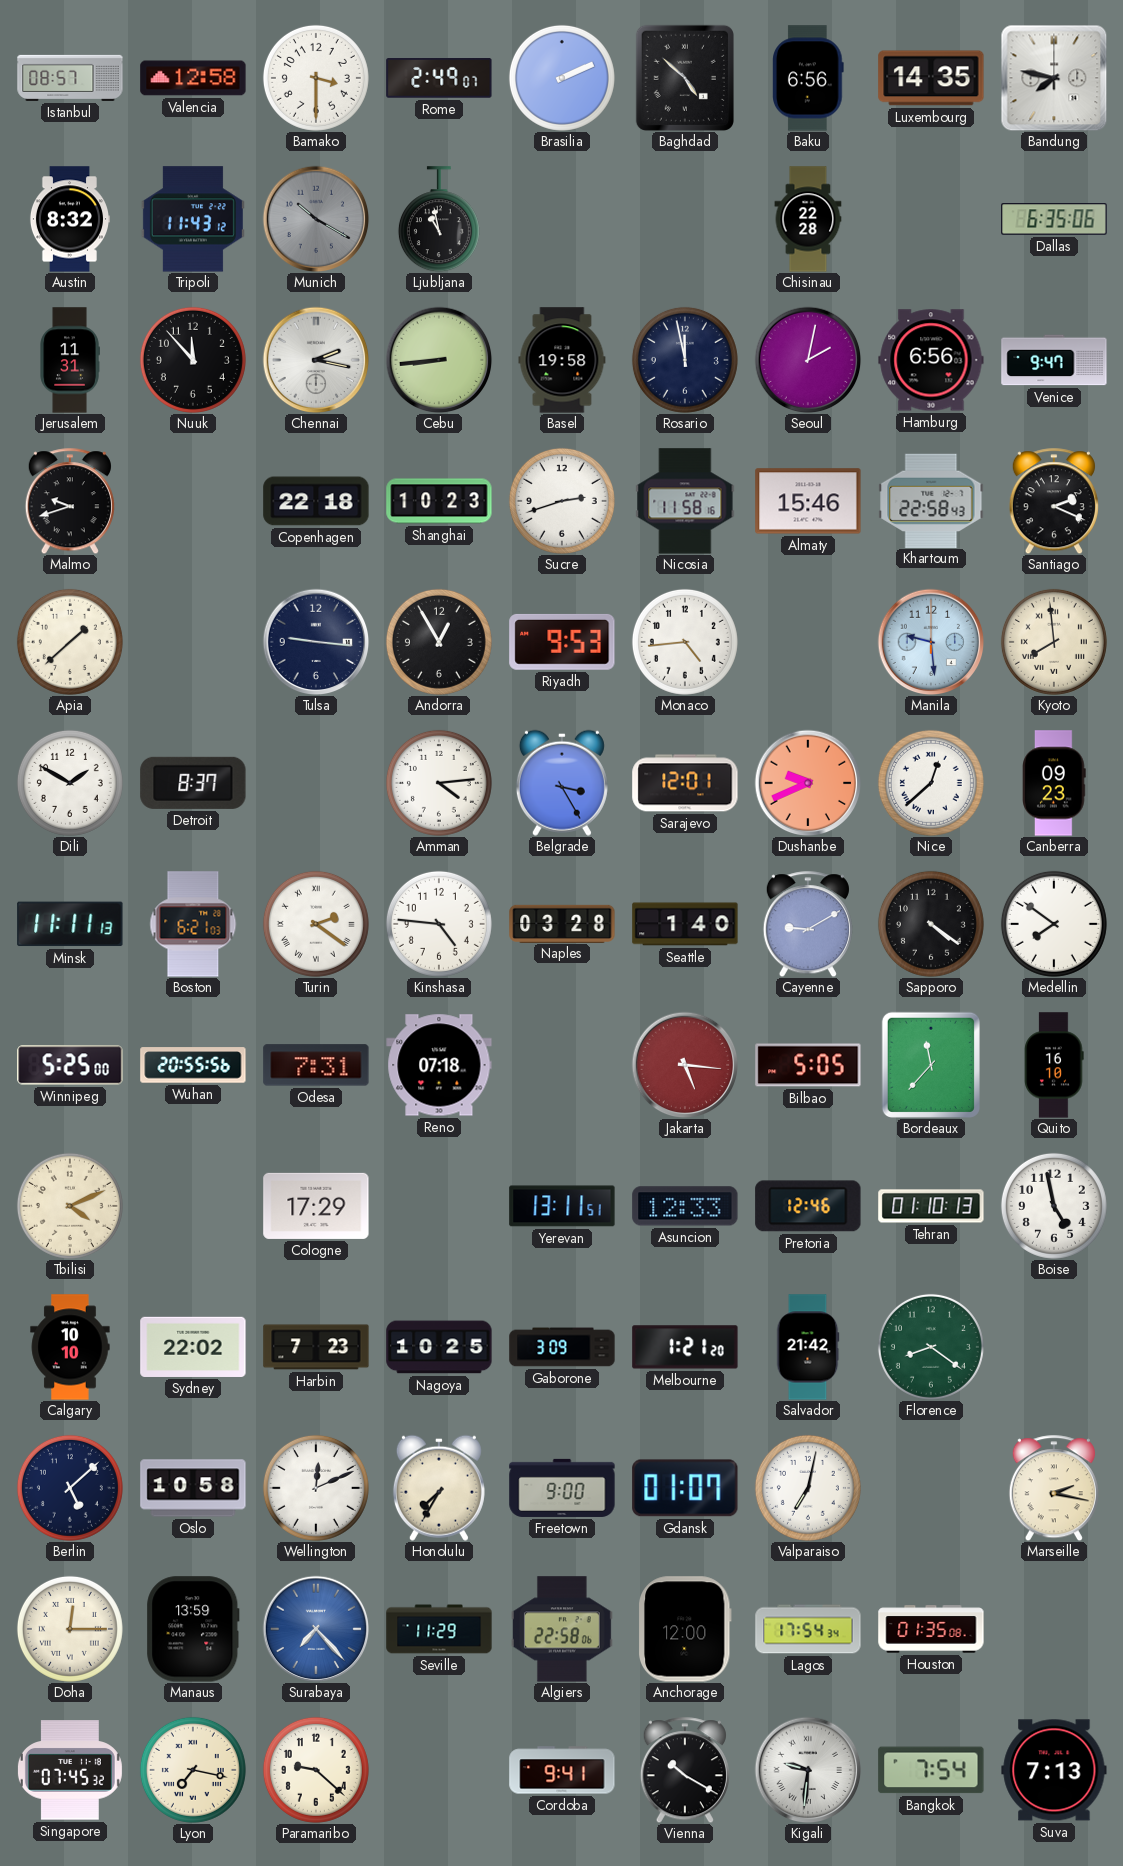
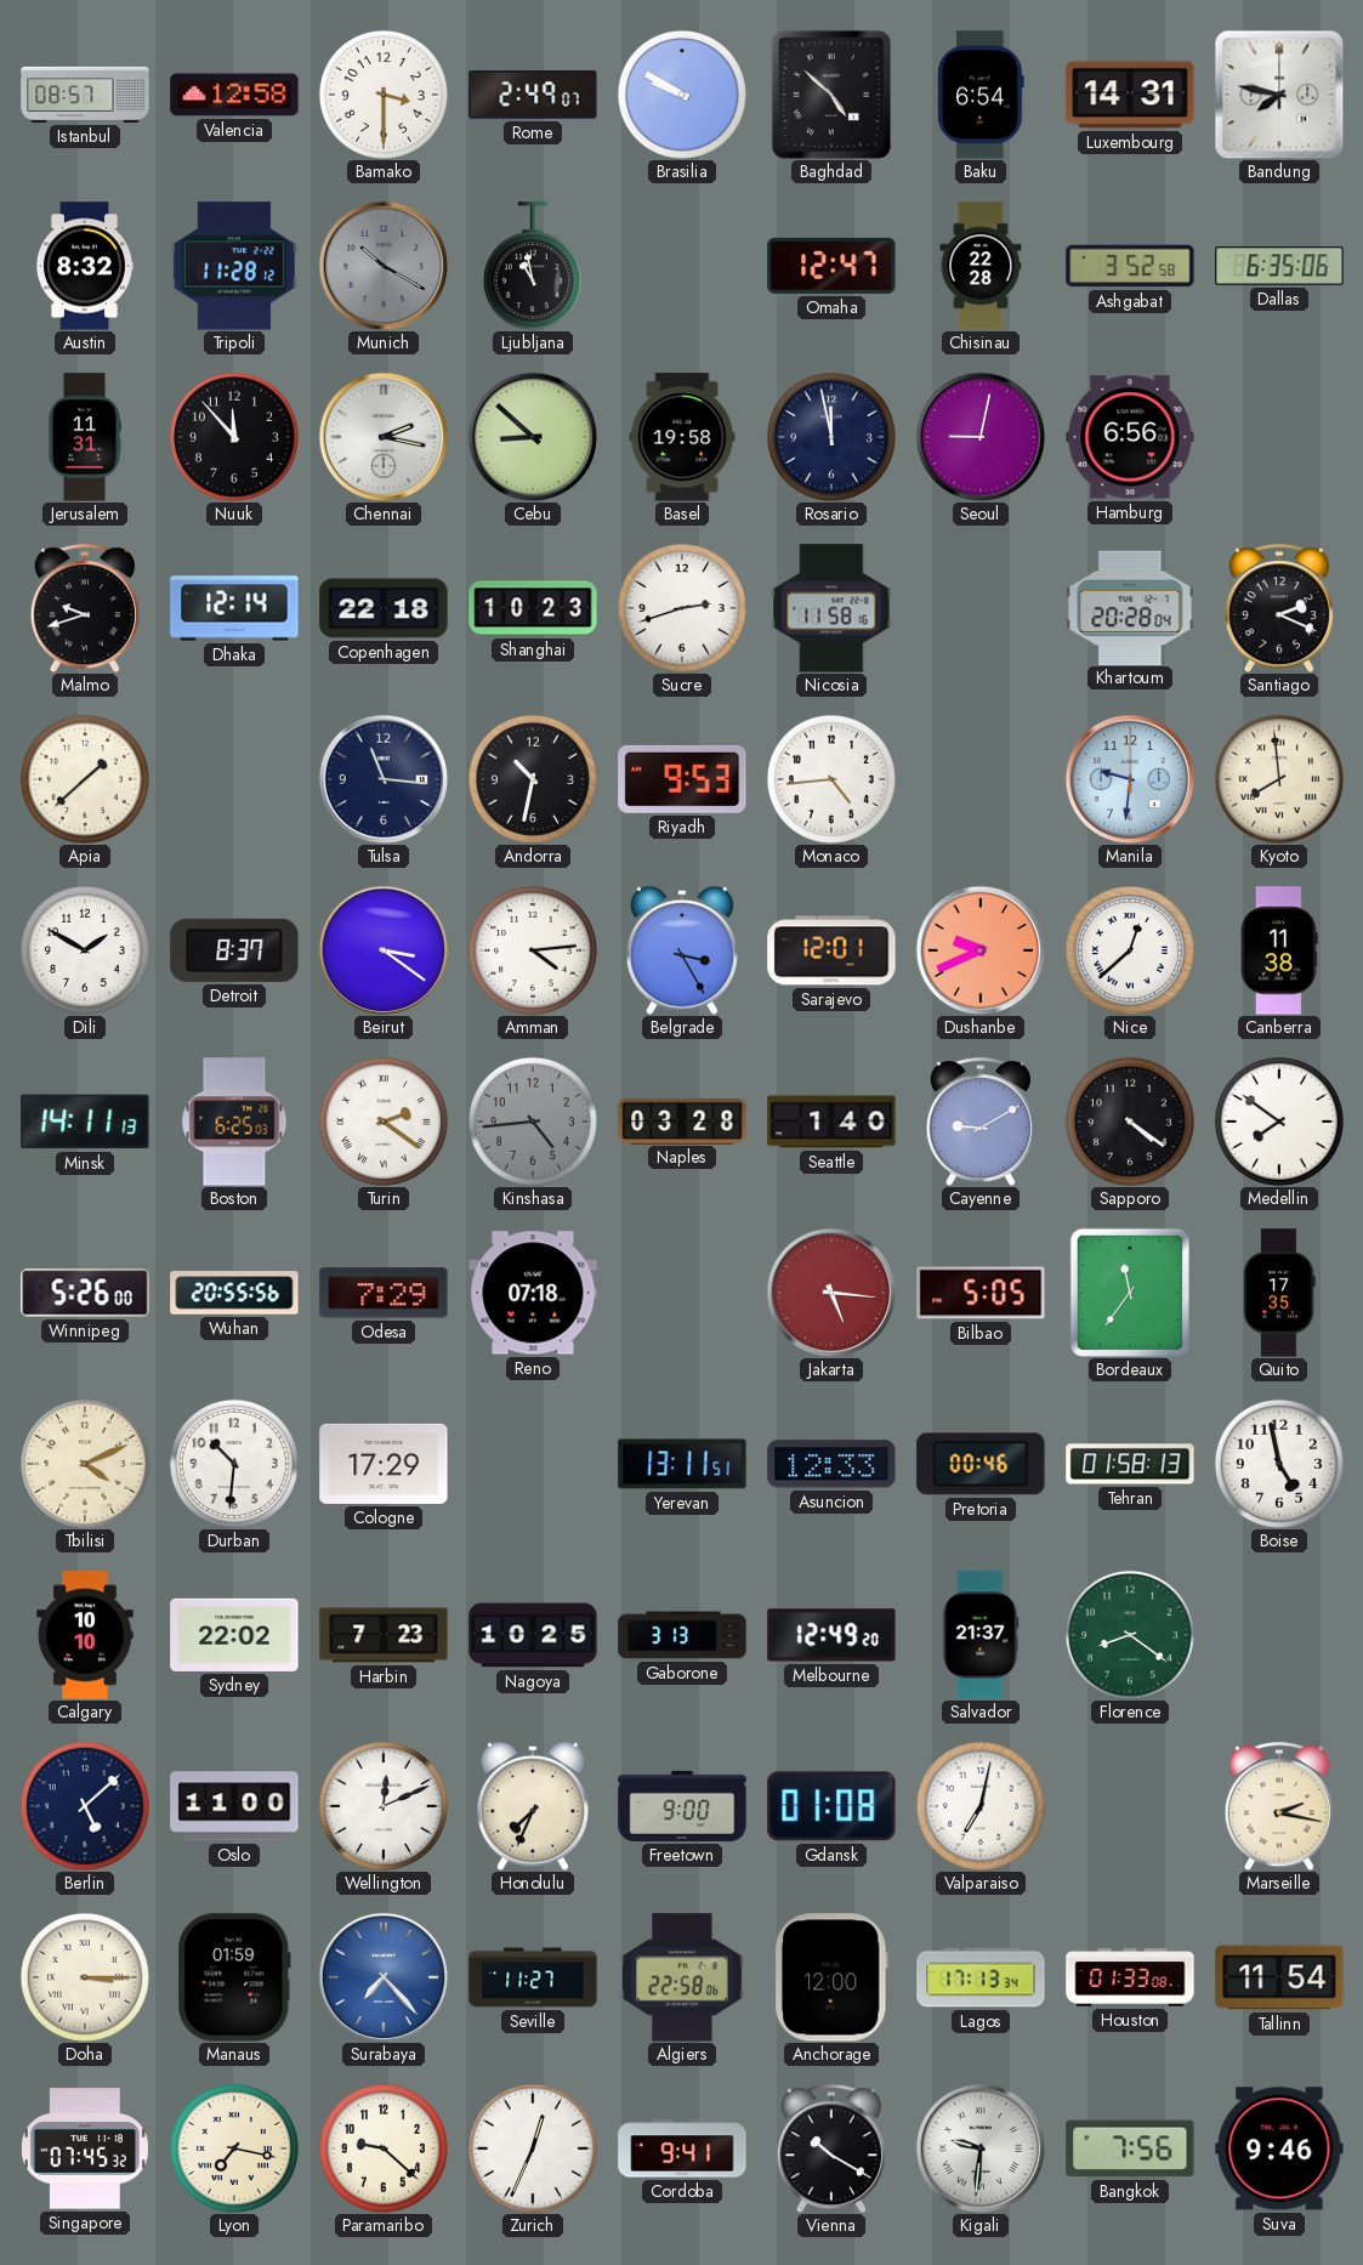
Brasilia: 2:11 -> 9:50 (682, 95)
Baku: 6:56 -> 6:54 (982, 95)
Luxembourg: 14:35 -> 14:31 (1130, 95)
Tripoli: 11:43 -> 11:28 (234, 266)
Omaha: none -> 12:47 (831, 266)
Ashgabat: none -> 3:52 (1130, 266)
Cebu: 8:44 -> 8:52 (533, 437)
Seoul: 2:02 -> 9:02 (981, 437)
Venice: 9:47 -> none (1054, 360)
Dhaka: none -> 12:14 (234, 608)
Almaty: 15:46 -> none (808, 501)
Khartoum: 22:58 -> 20:28 (1130, 607)
Tulsa: 9:16 -> 11:16 (384, 779)
Andorra: 12:55 -> 10:32 (533, 779)
Manila: 9:29 -> 9:31 (1130, 779)
Beirut: none -> 3:21 (384, 950)
Canberra: 09:23 -> 11:38 (1279, 950)
Minsk: 11:11 -> 14:11 (85, 1122)
Boston: 6:21 -> 6:25 (234, 1122)
Kinshasa: 4:46 -> 4:44 (533, 1122)
Kinshasa dial: white -> grey (533, 1122)
Winnipeg: 5:25 -> 5:26 (85, 1293)
Odesa: 7:31 -> 7:29 (384, 1293)
Bordeaux: 11:37 -> 11:36 (1130, 1293)
Quito: 16:10 -> 17:35 (1279, 1293)
Durban: none -> 10:31 (234, 1464)
Pretoria: 12:46 -> 00:46 (981, 1464)
Tehran: 01:10 -> 01:58 (1130, 1464)
Gaborone: 3:09 -> 3:13 (682, 1635)
Melbourne: 1:21 -> 12:49 (831, 1635)
Salvador: 21:42 -> 21:37 (981, 1635)
Oslo: 10:58 -> 11:00 (234, 1806)
Honolulu: 7:35 -> 7:34 (533, 1806)
Gdansk: 01:07 -> 01:08 (831, 1806)
Doha: 12:15 -> 3:15 (85, 1977)
Manaus: 13:59 -> 01:59 (234, 1977)
Seville: 11:29 -> 11:27 (533, 1977)
Lagos: 17:54 -> 17:13 (981, 1977)
Houston: 01:35 -> 01:33 (1130, 1977)
Tallinn: none -> 11:54 (1279, 1977)
Zurich: none -> 12:34 (533, 2148)
Bangkok: 7:54 -> 7:56 (1130, 2148)
Suva: 7:13 -> 9:46 (1279, 2148)
